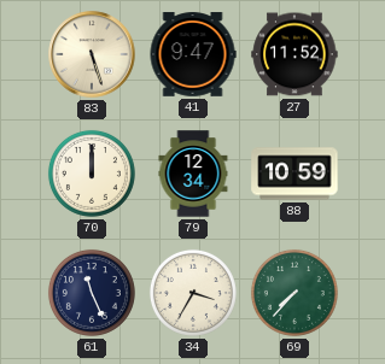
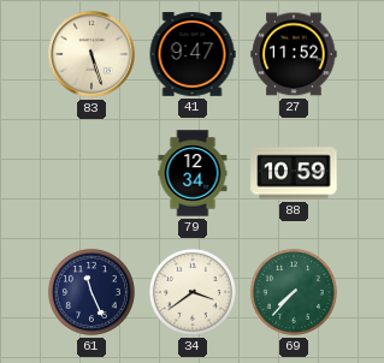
70: 12:00 -> none (92, 174)
34: 3:35 -> 3:39 (193, 292)
